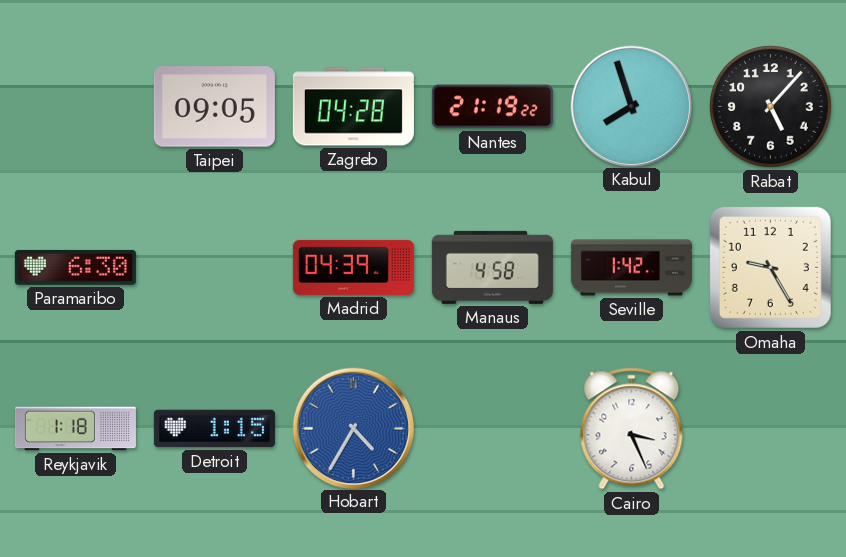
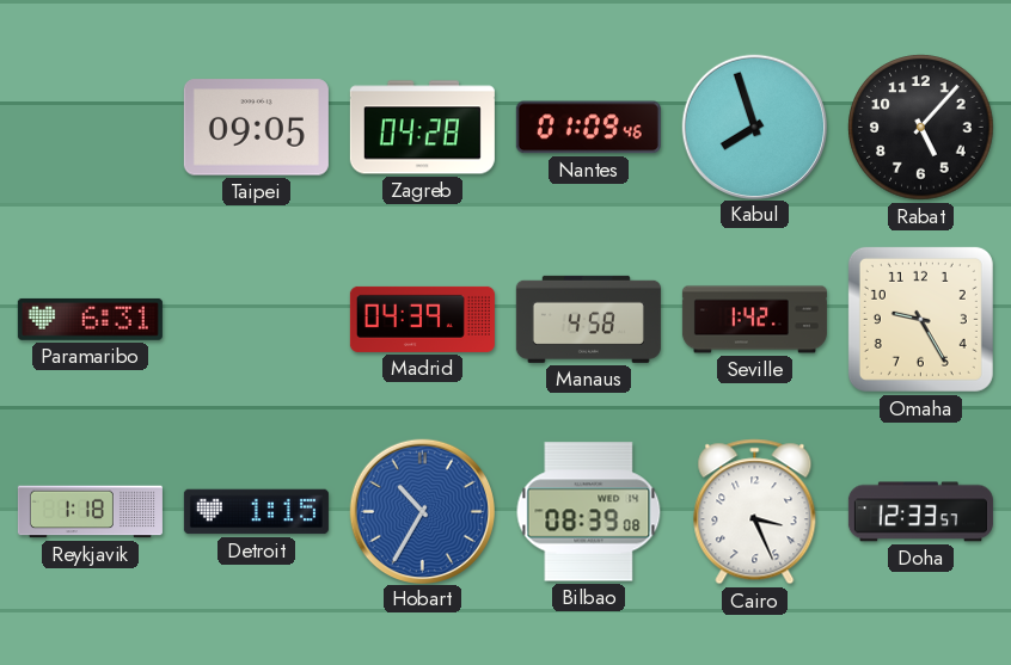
Nantes: 21:19 -> 01:09 (588, 128)
Paramaribo: 6:30 -> 6:31 (90, 319)
Hobart: 4:35 -> 10:35 (422, 511)
Bilbao: none -> 08:39 (589, 512)
Doha: none -> 12:33 (920, 512)
